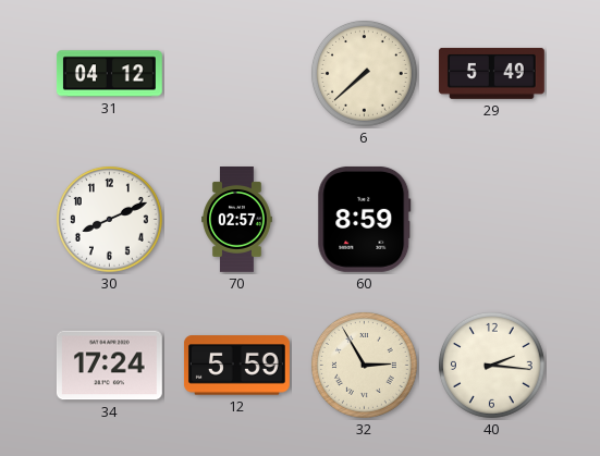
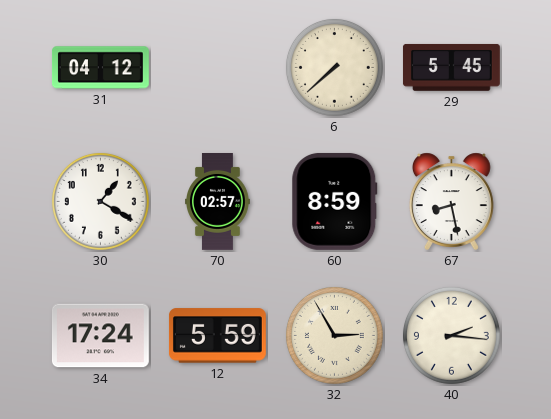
29: 5:49 -> 5:45 (451, 67)
30: 8:11 -> 1:20 (100, 201)
67: none -> 8:28 (451, 201)
